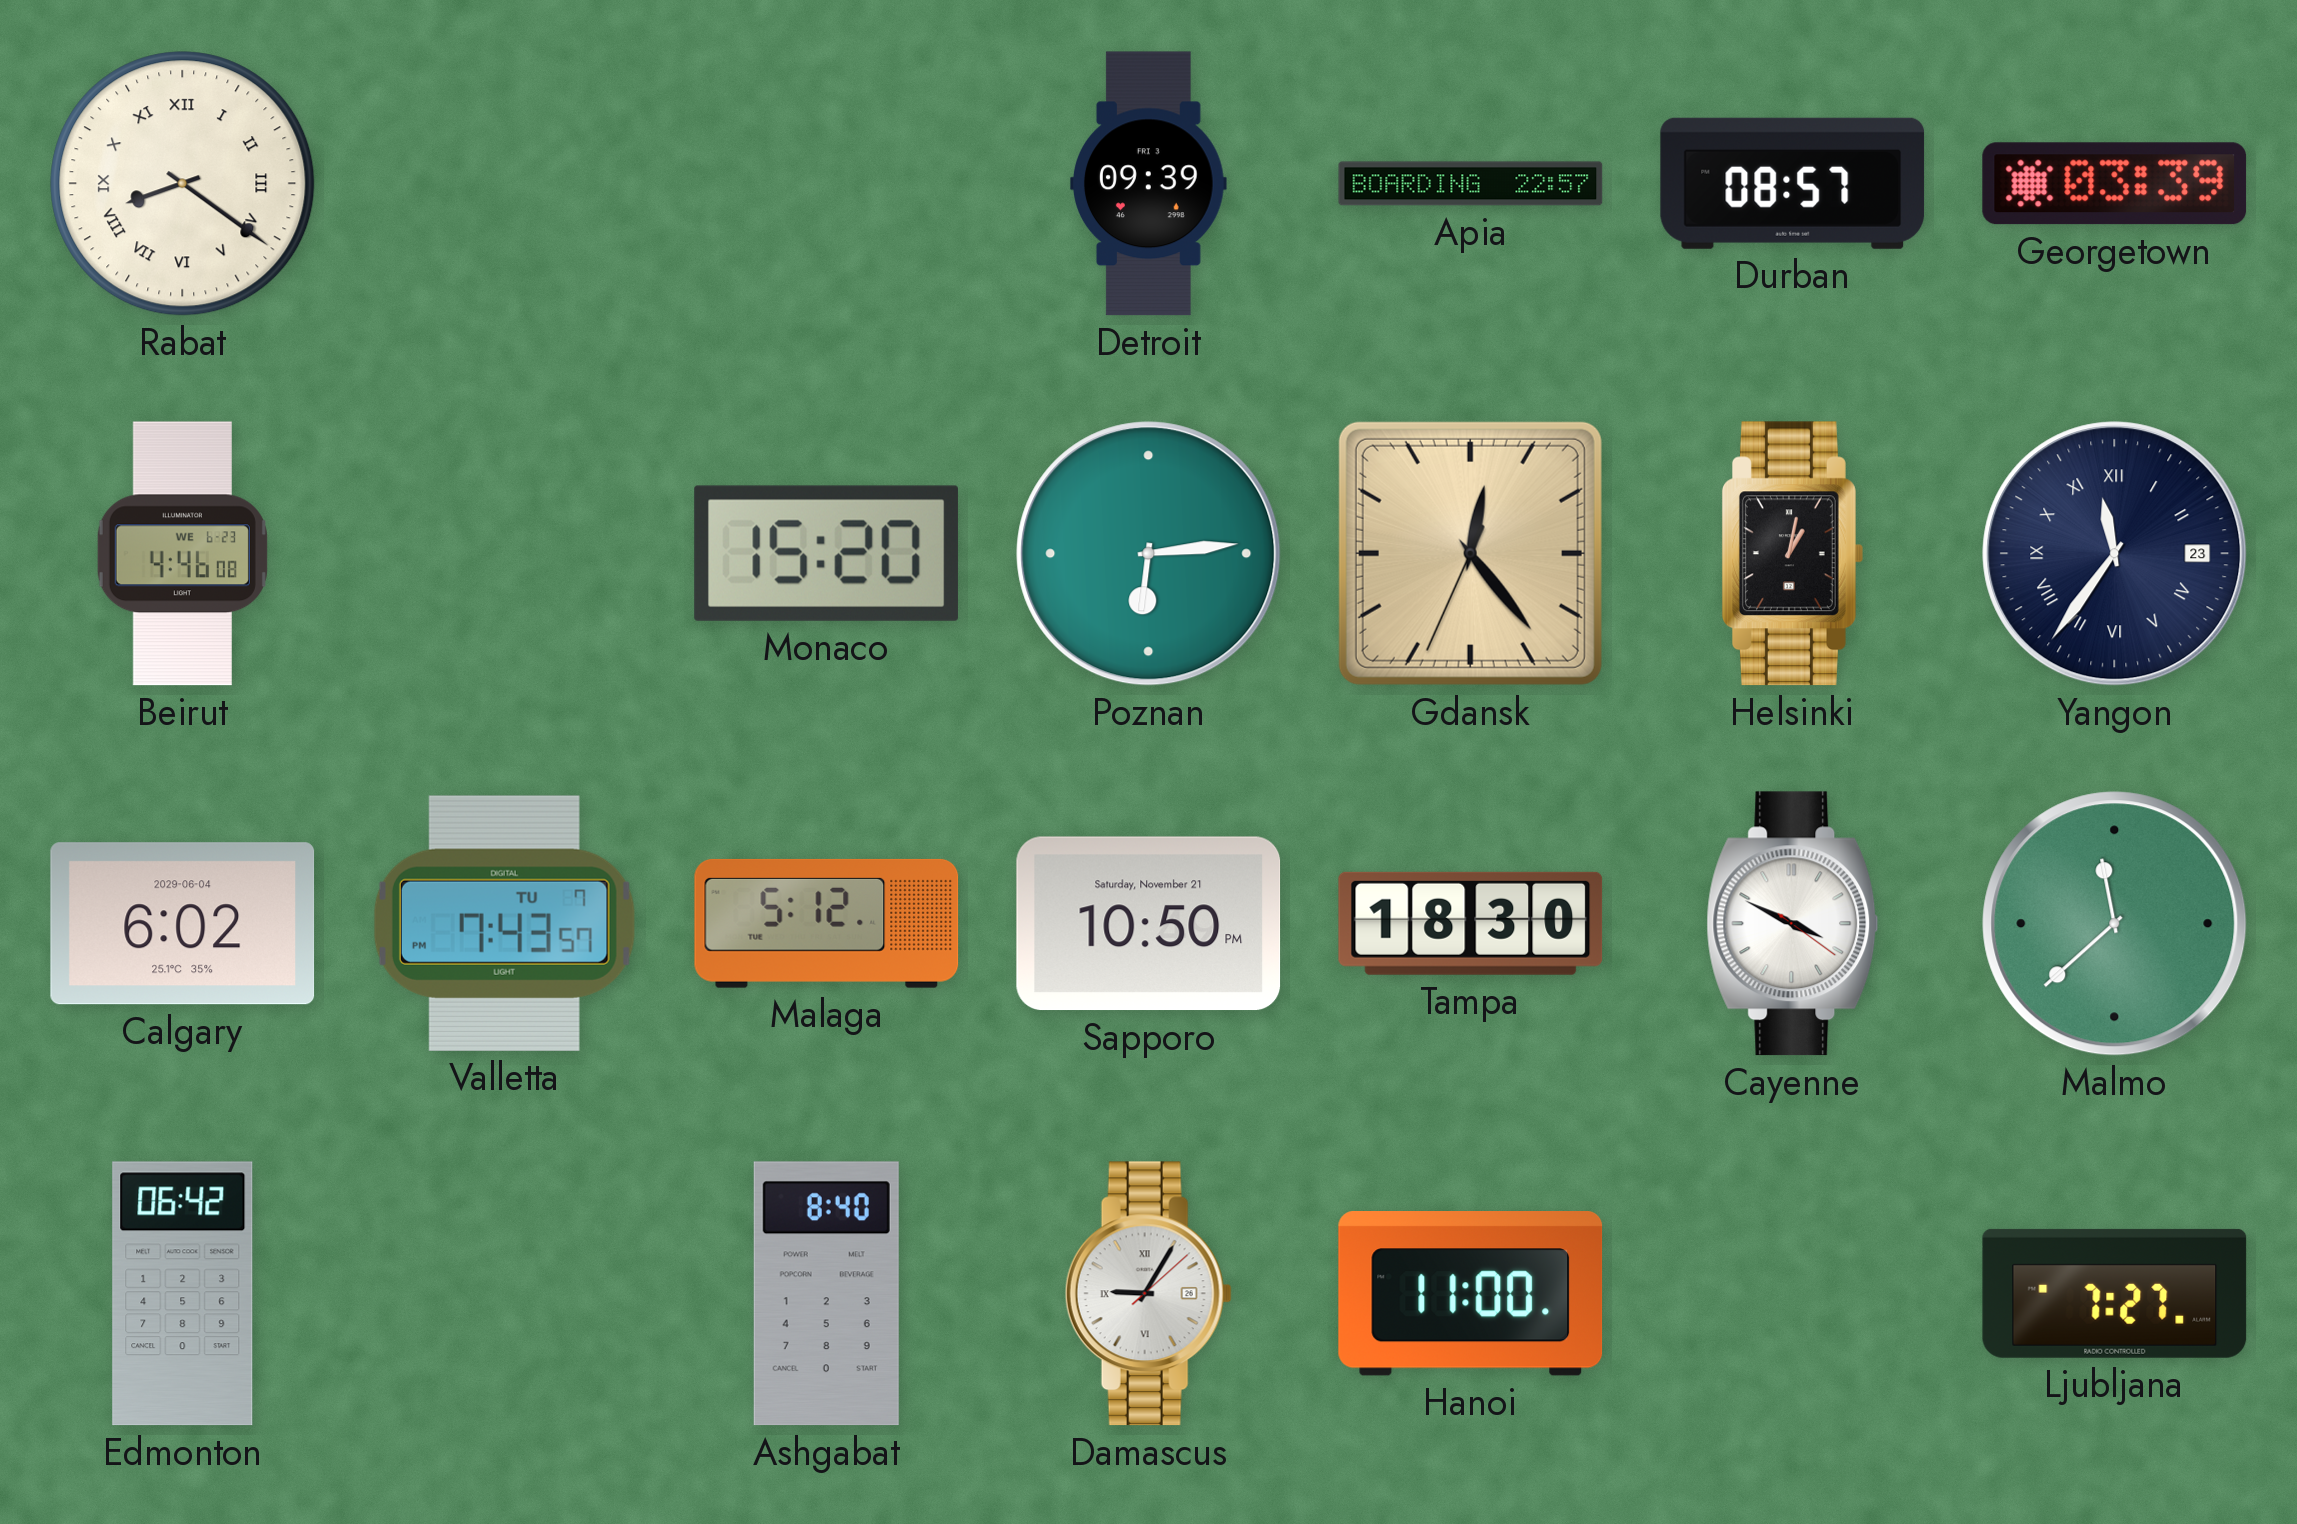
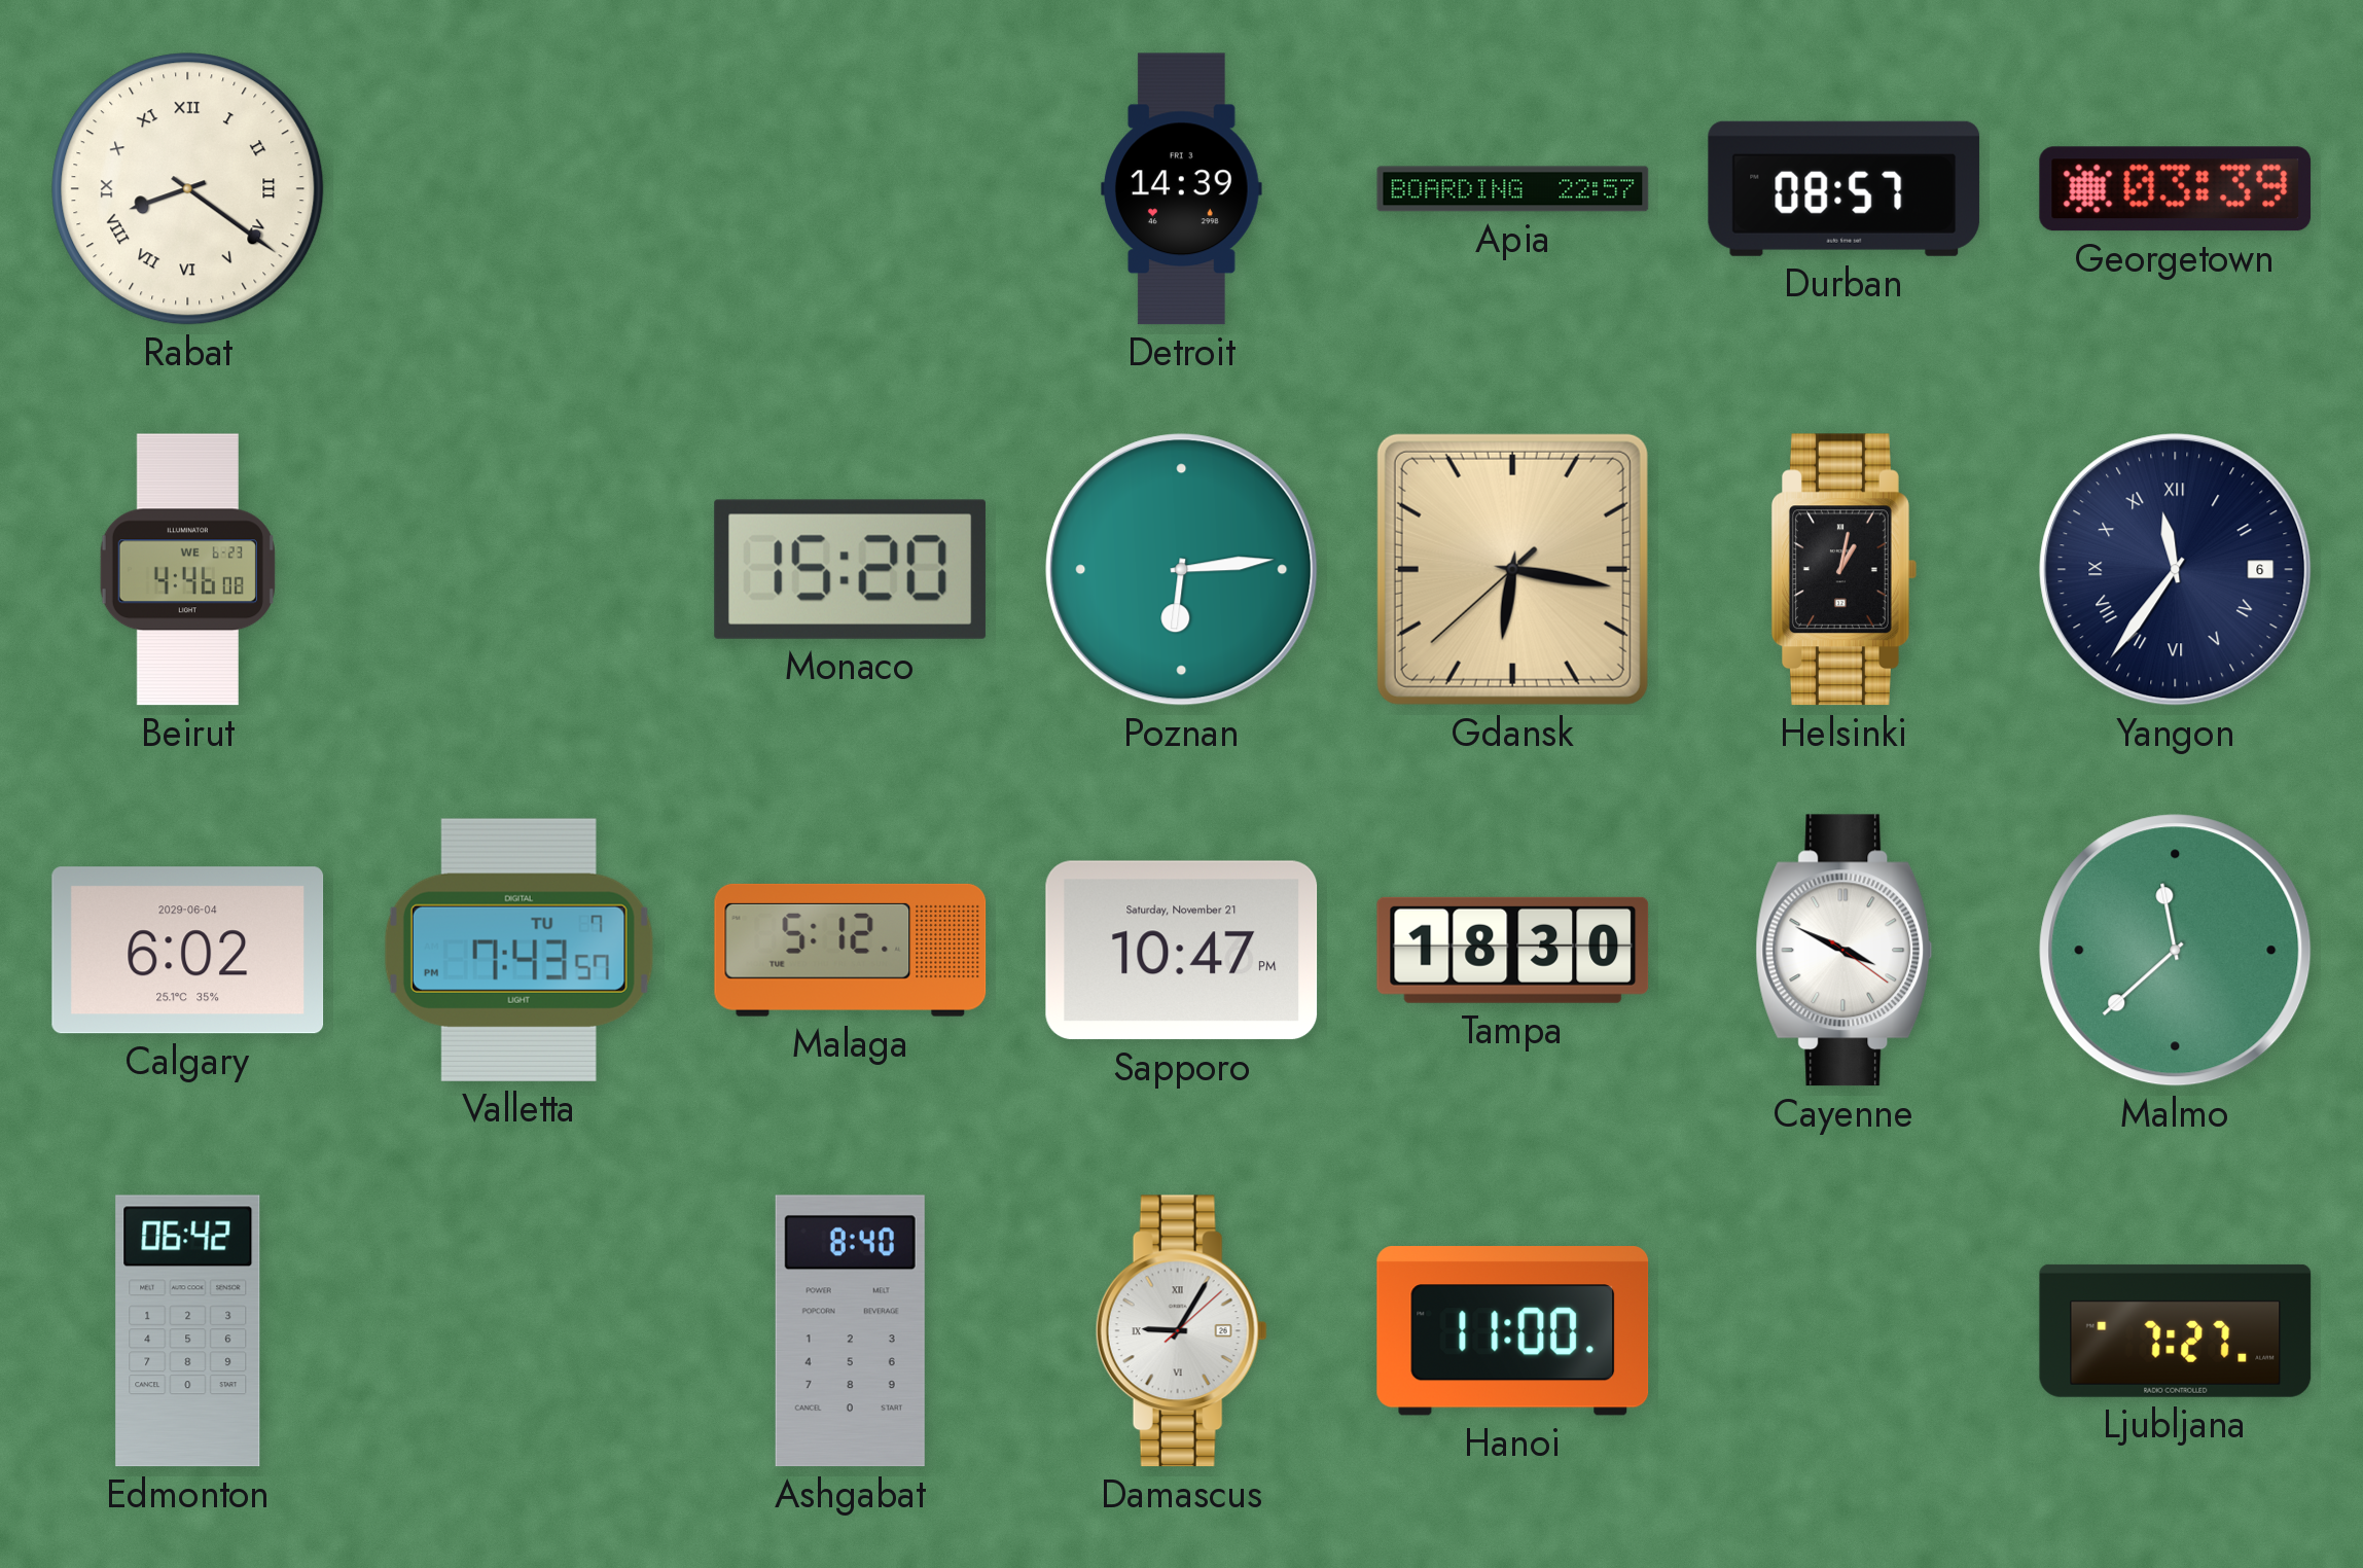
Detroit: 09:39 -> 14:39 (1181, 189)
Gdansk: 12:23 -> 6:16 (1512, 569)
Yangon date: 23 -> 6 (2176, 570)
Sapporo: 10:50 -> 10:47 (1182, 951)
